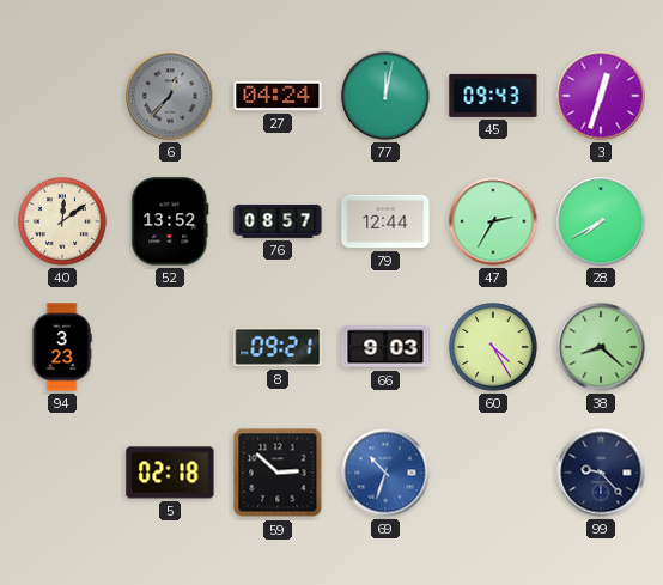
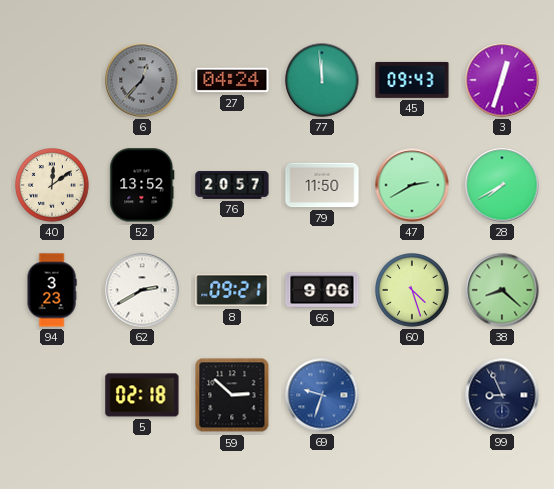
77: 12:02 -> 11:59 (322, 80)
76: 08:57 -> 20:57 (232, 186)
79: 12:44 -> 11:50 (322, 185)
47: 2:35 -> 2:40 (412, 185)
62: none -> 2:40 (142, 290)
66: 9:03 -> 9:06 (322, 290)
60: 4:25 -> 4:27 (413, 291)
69: 10:33 -> 9:33 (322, 395)
99: 9:23 -> 8:56 (502, 395)
